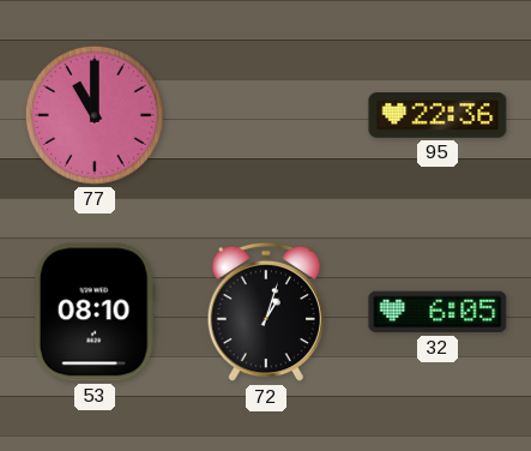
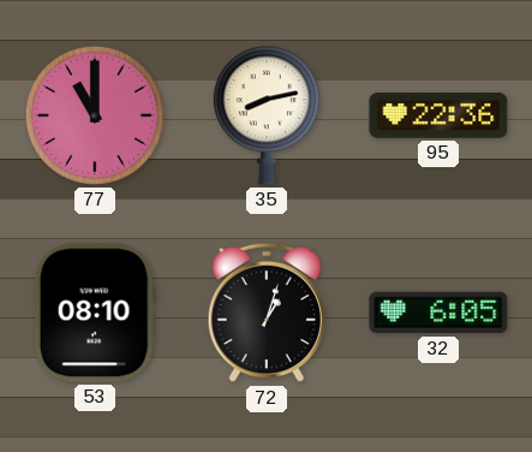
35: none -> 8:13 (267, 115)
